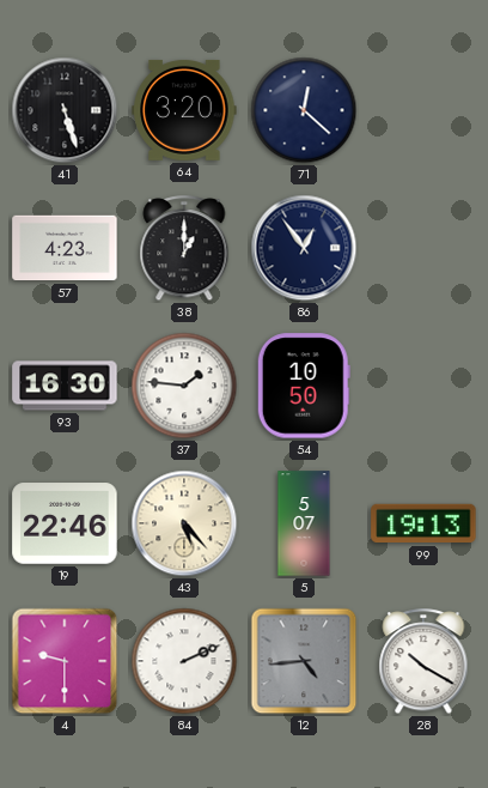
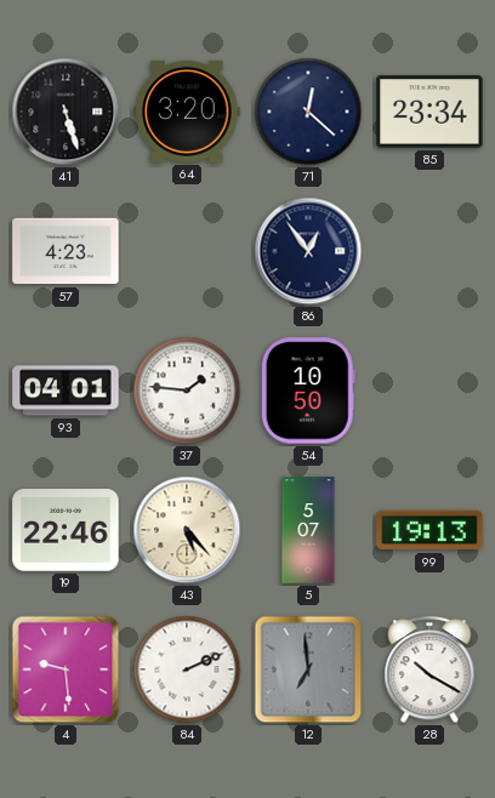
85: none -> 23:34 (429, 112)
38: 1:00 -> none (184, 249)
93: 16:30 -> 04:01 (66, 391)
4: 9:30 -> 9:29 (66, 669)
12: 4:44 -> 6:59 (308, 669)
